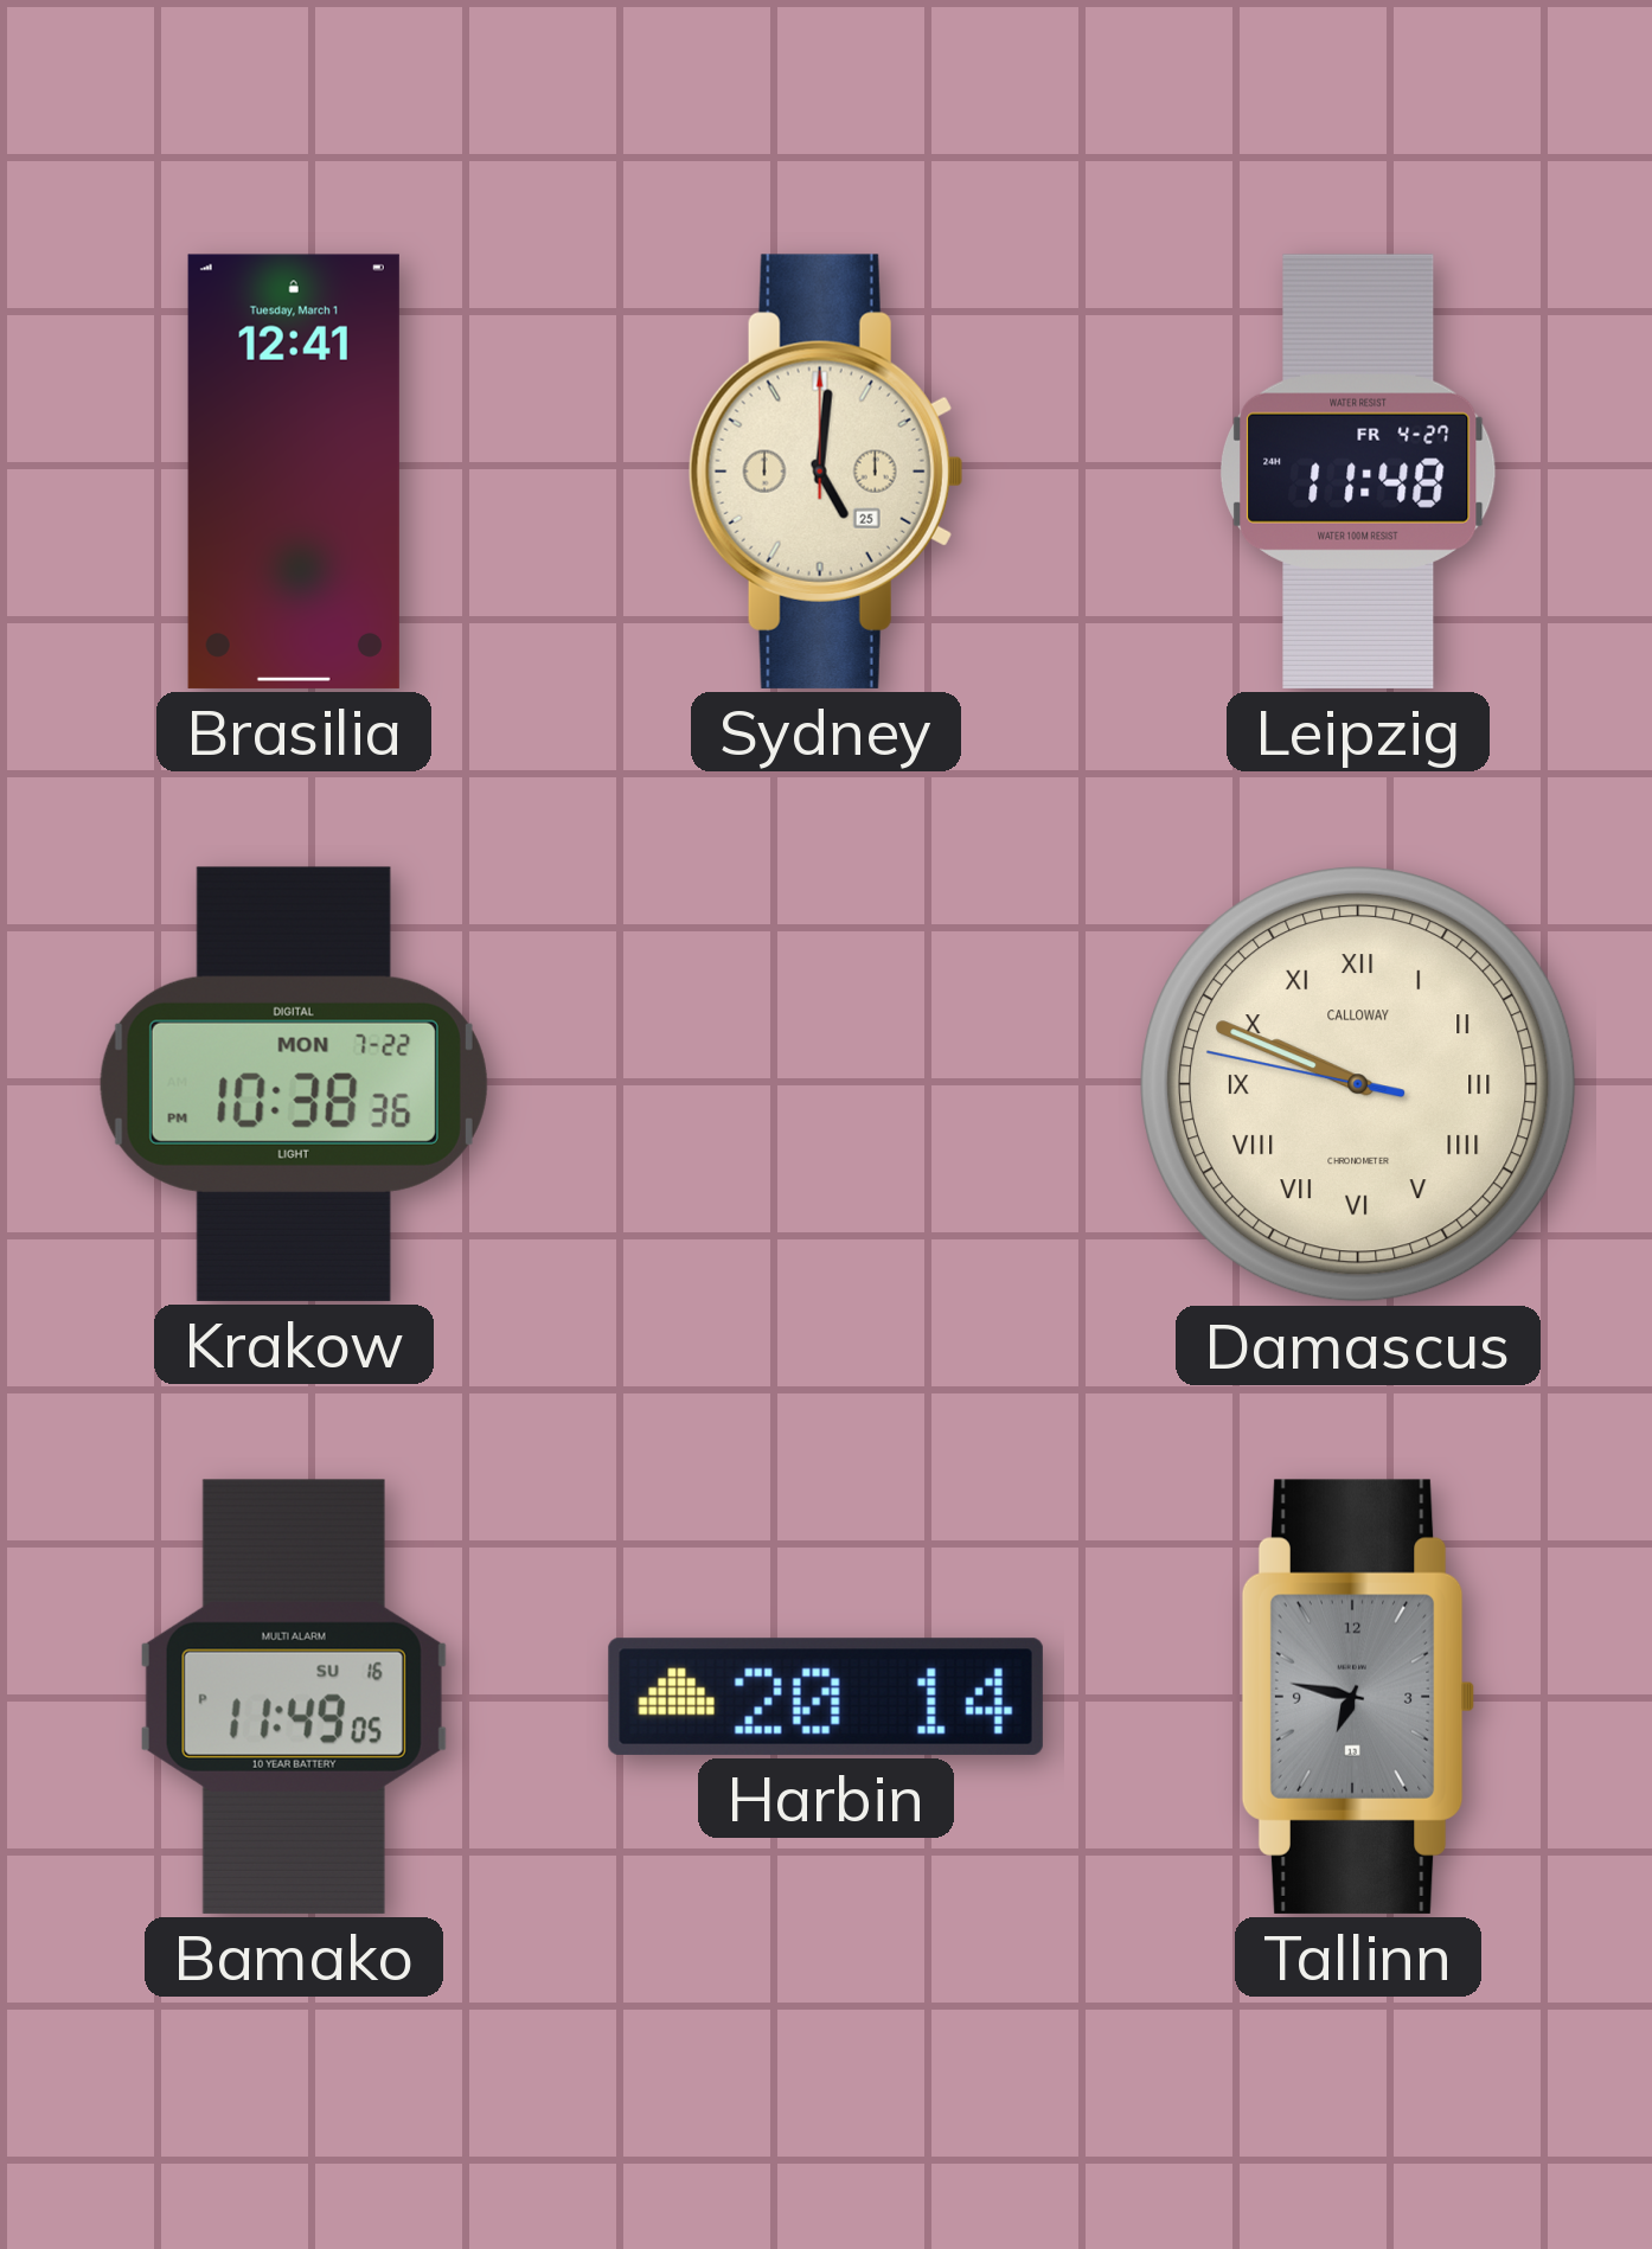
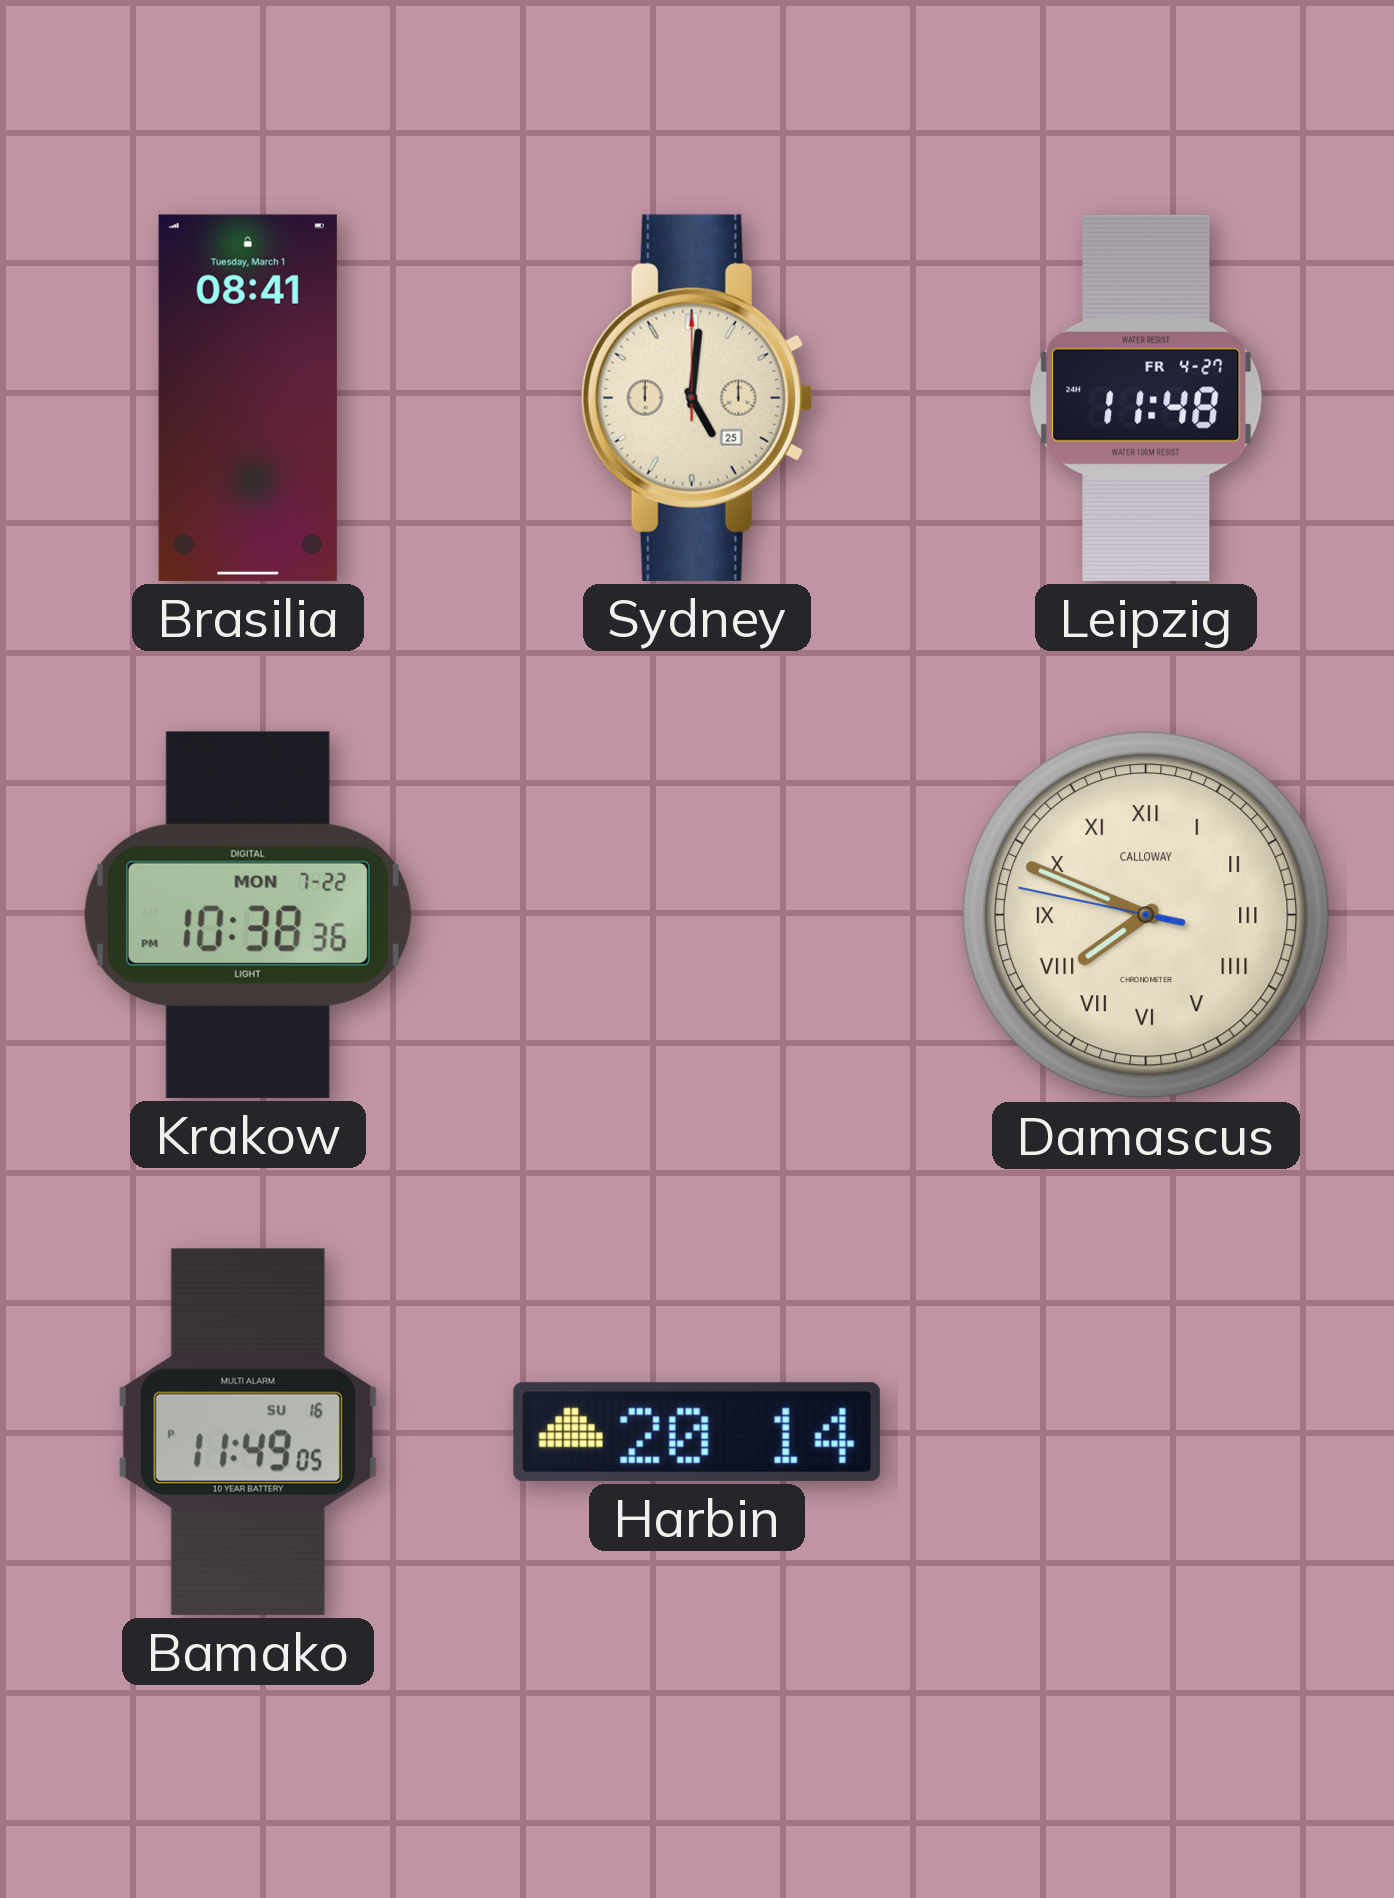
Brasilia: 12:41 -> 08:41 (248, 398)
Damascus: 9:48 -> 7:48 (1146, 915)
Tallinn: 6:47 -> none (1358, 1697)
